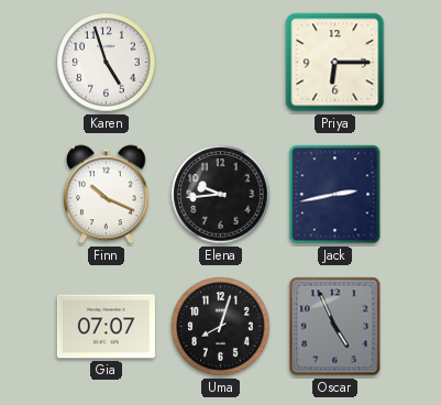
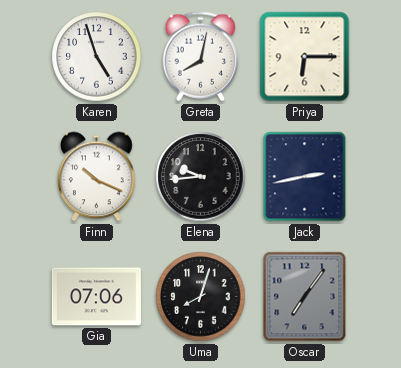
Greta: none -> 8:02 (201, 57)
Gia: 07:07 -> 07:06 (96, 297)
Oscar: 4:56 -> 7:06 (305, 297)
